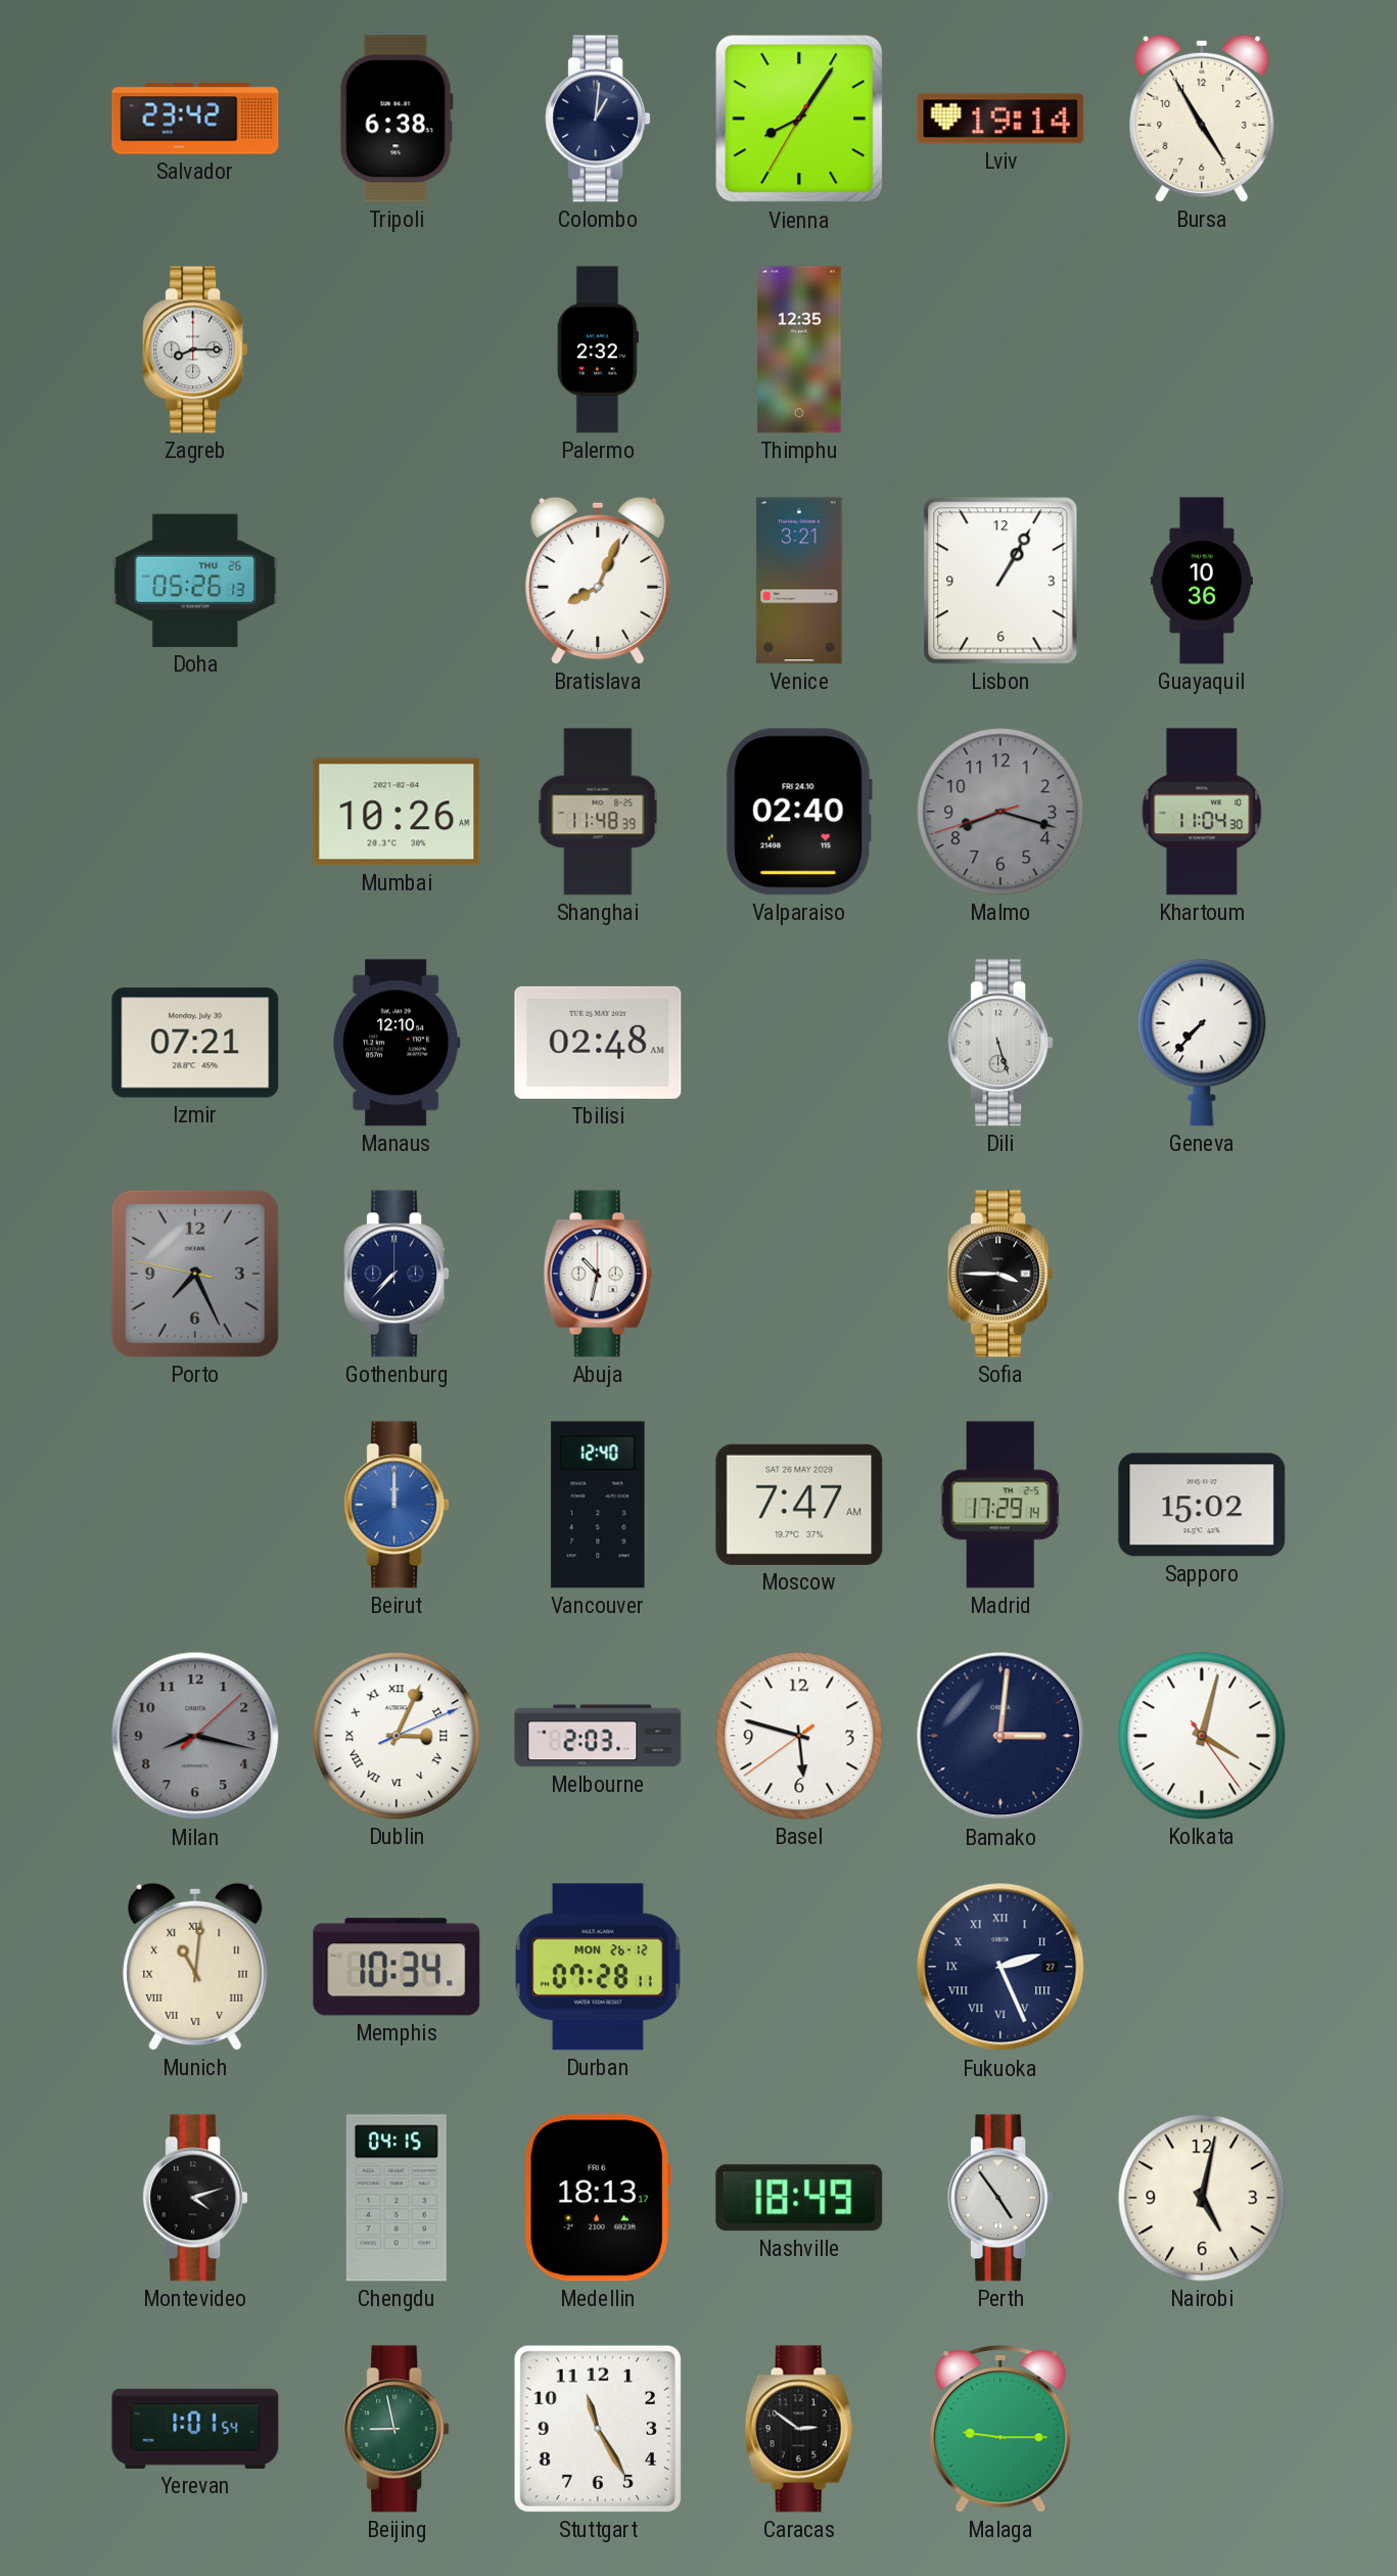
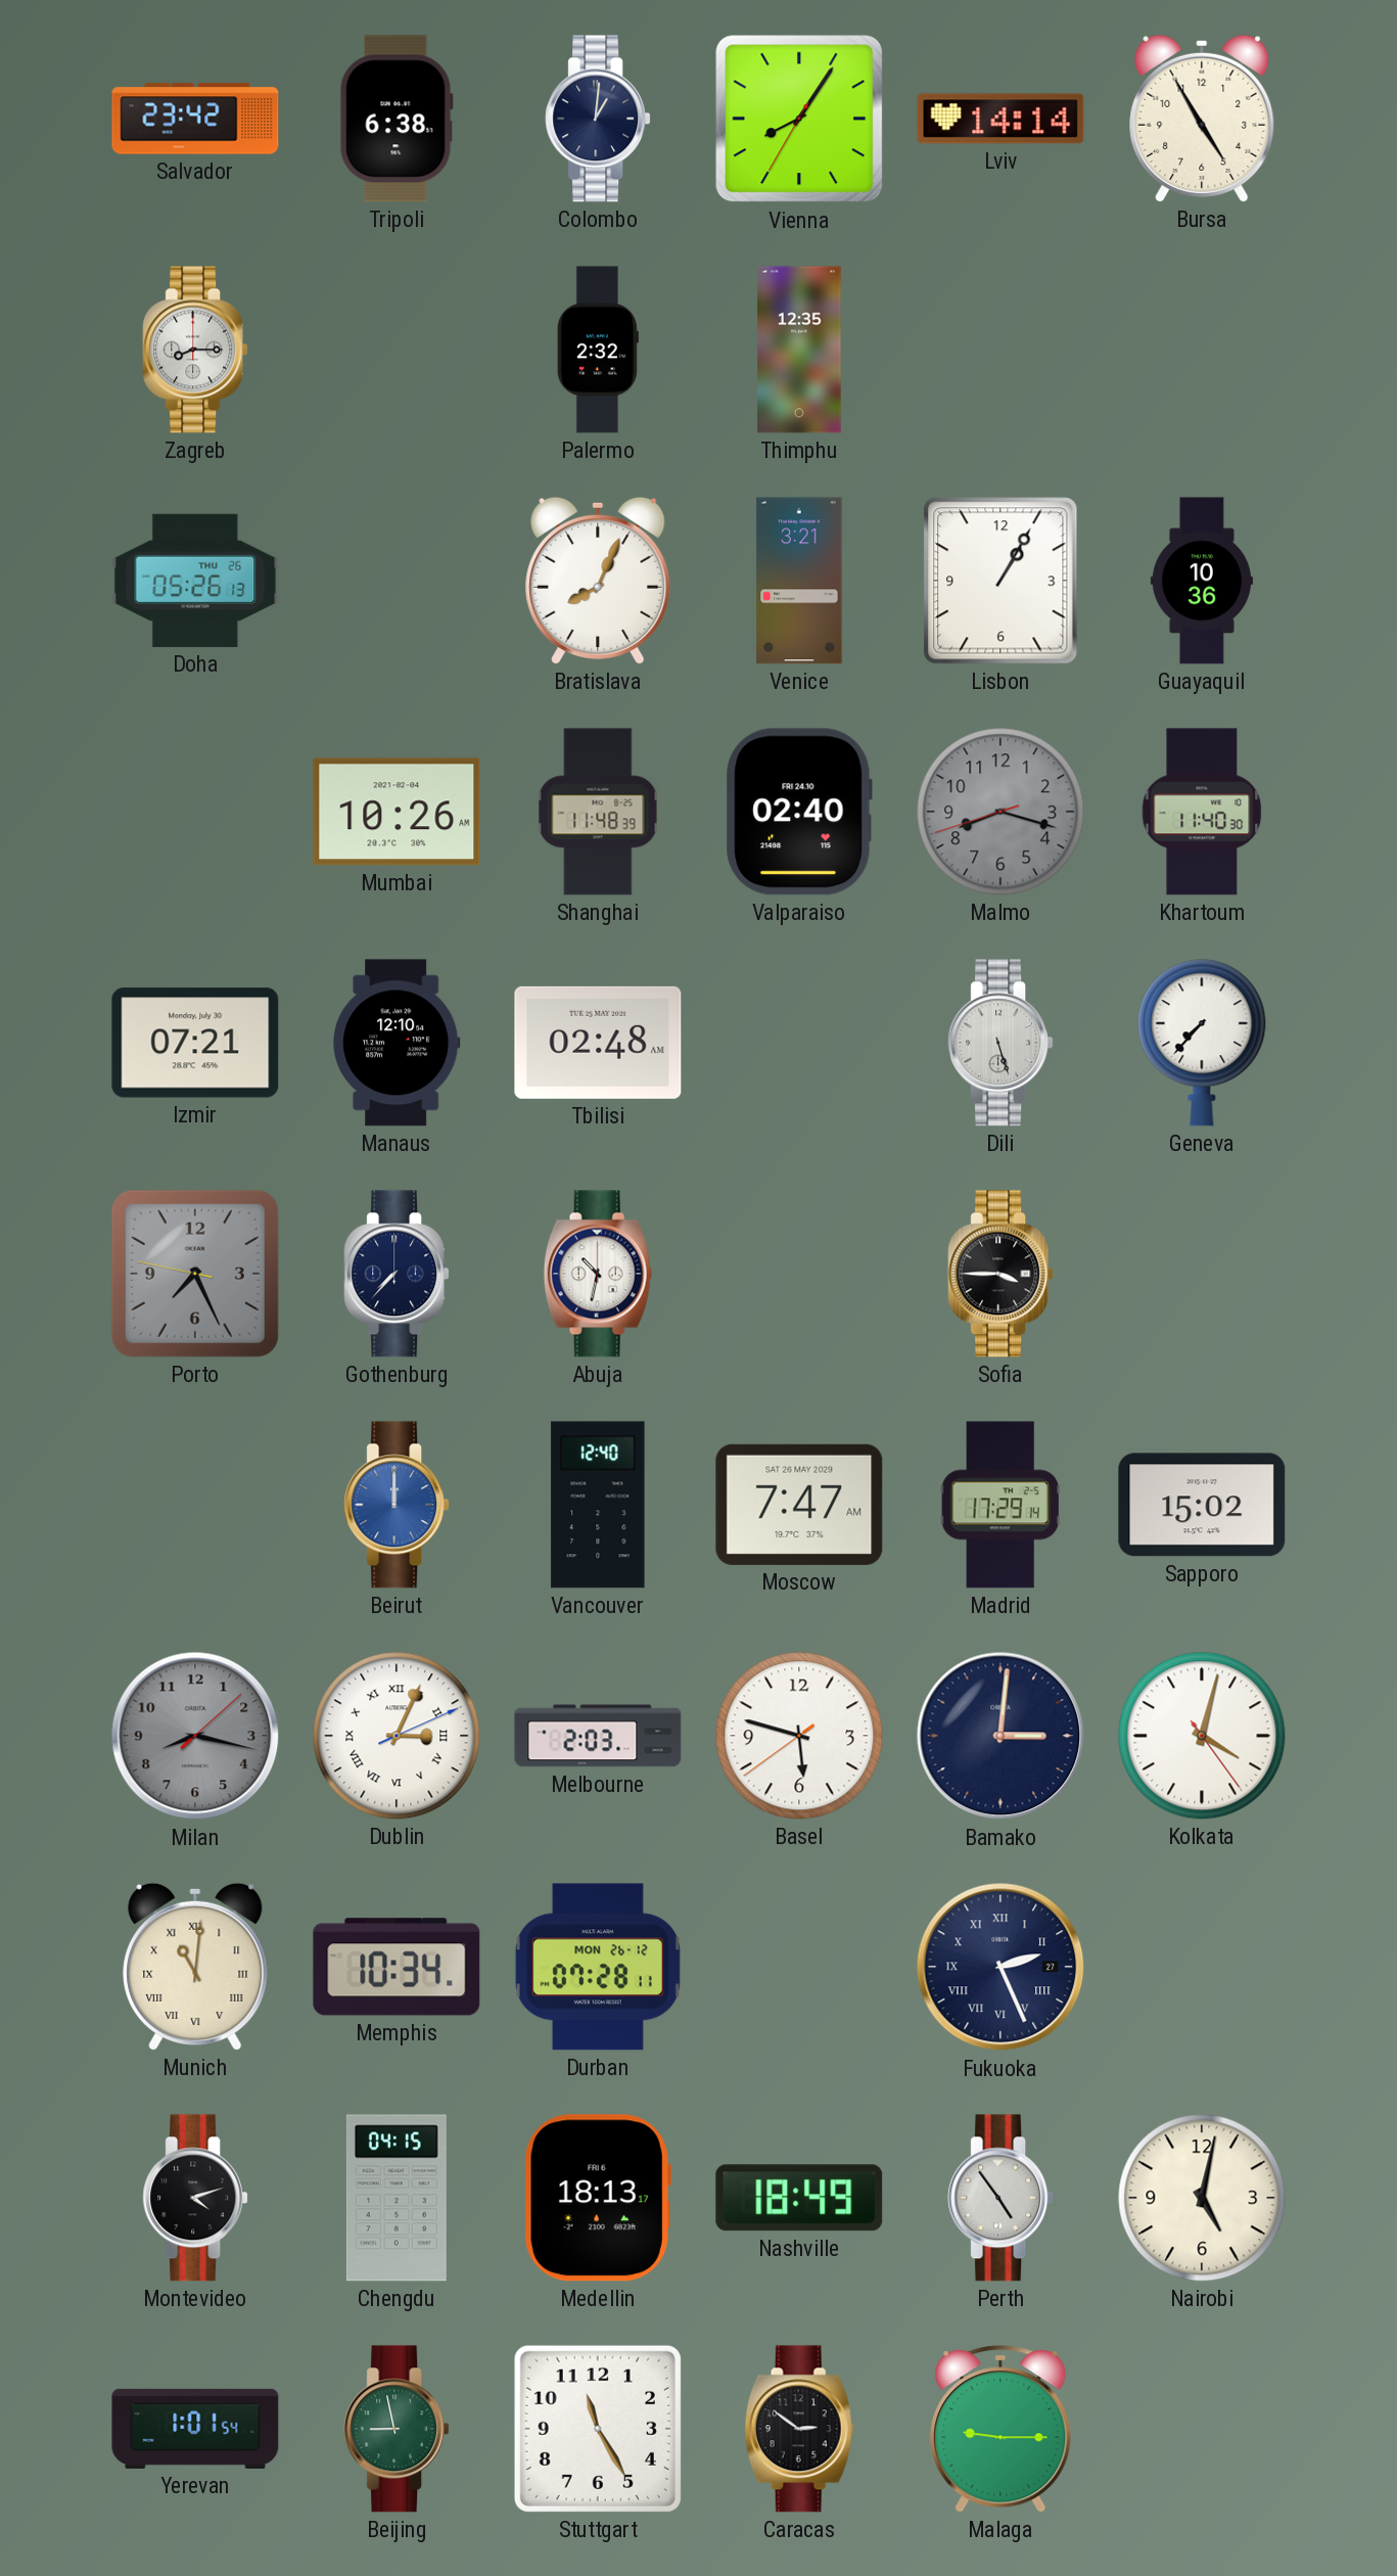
Lviv: 19:14 -> 14:14 (1000, 119)
Khartoum: 11:04 -> 11:40 (1202, 812)
